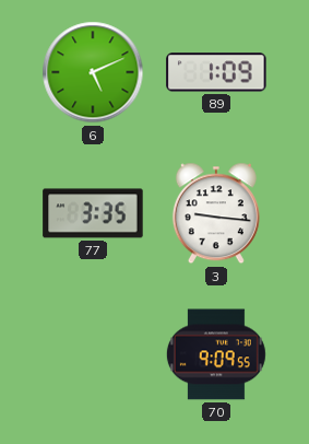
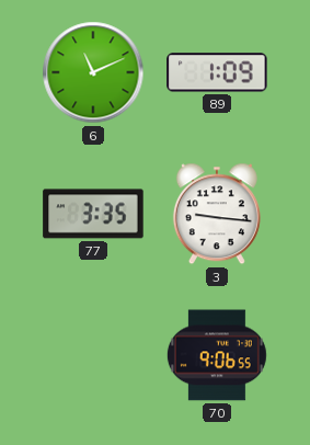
6: 5:11 -> 11:11 (93, 72)
70: 9:09 -> 9:06 (217, 355)
